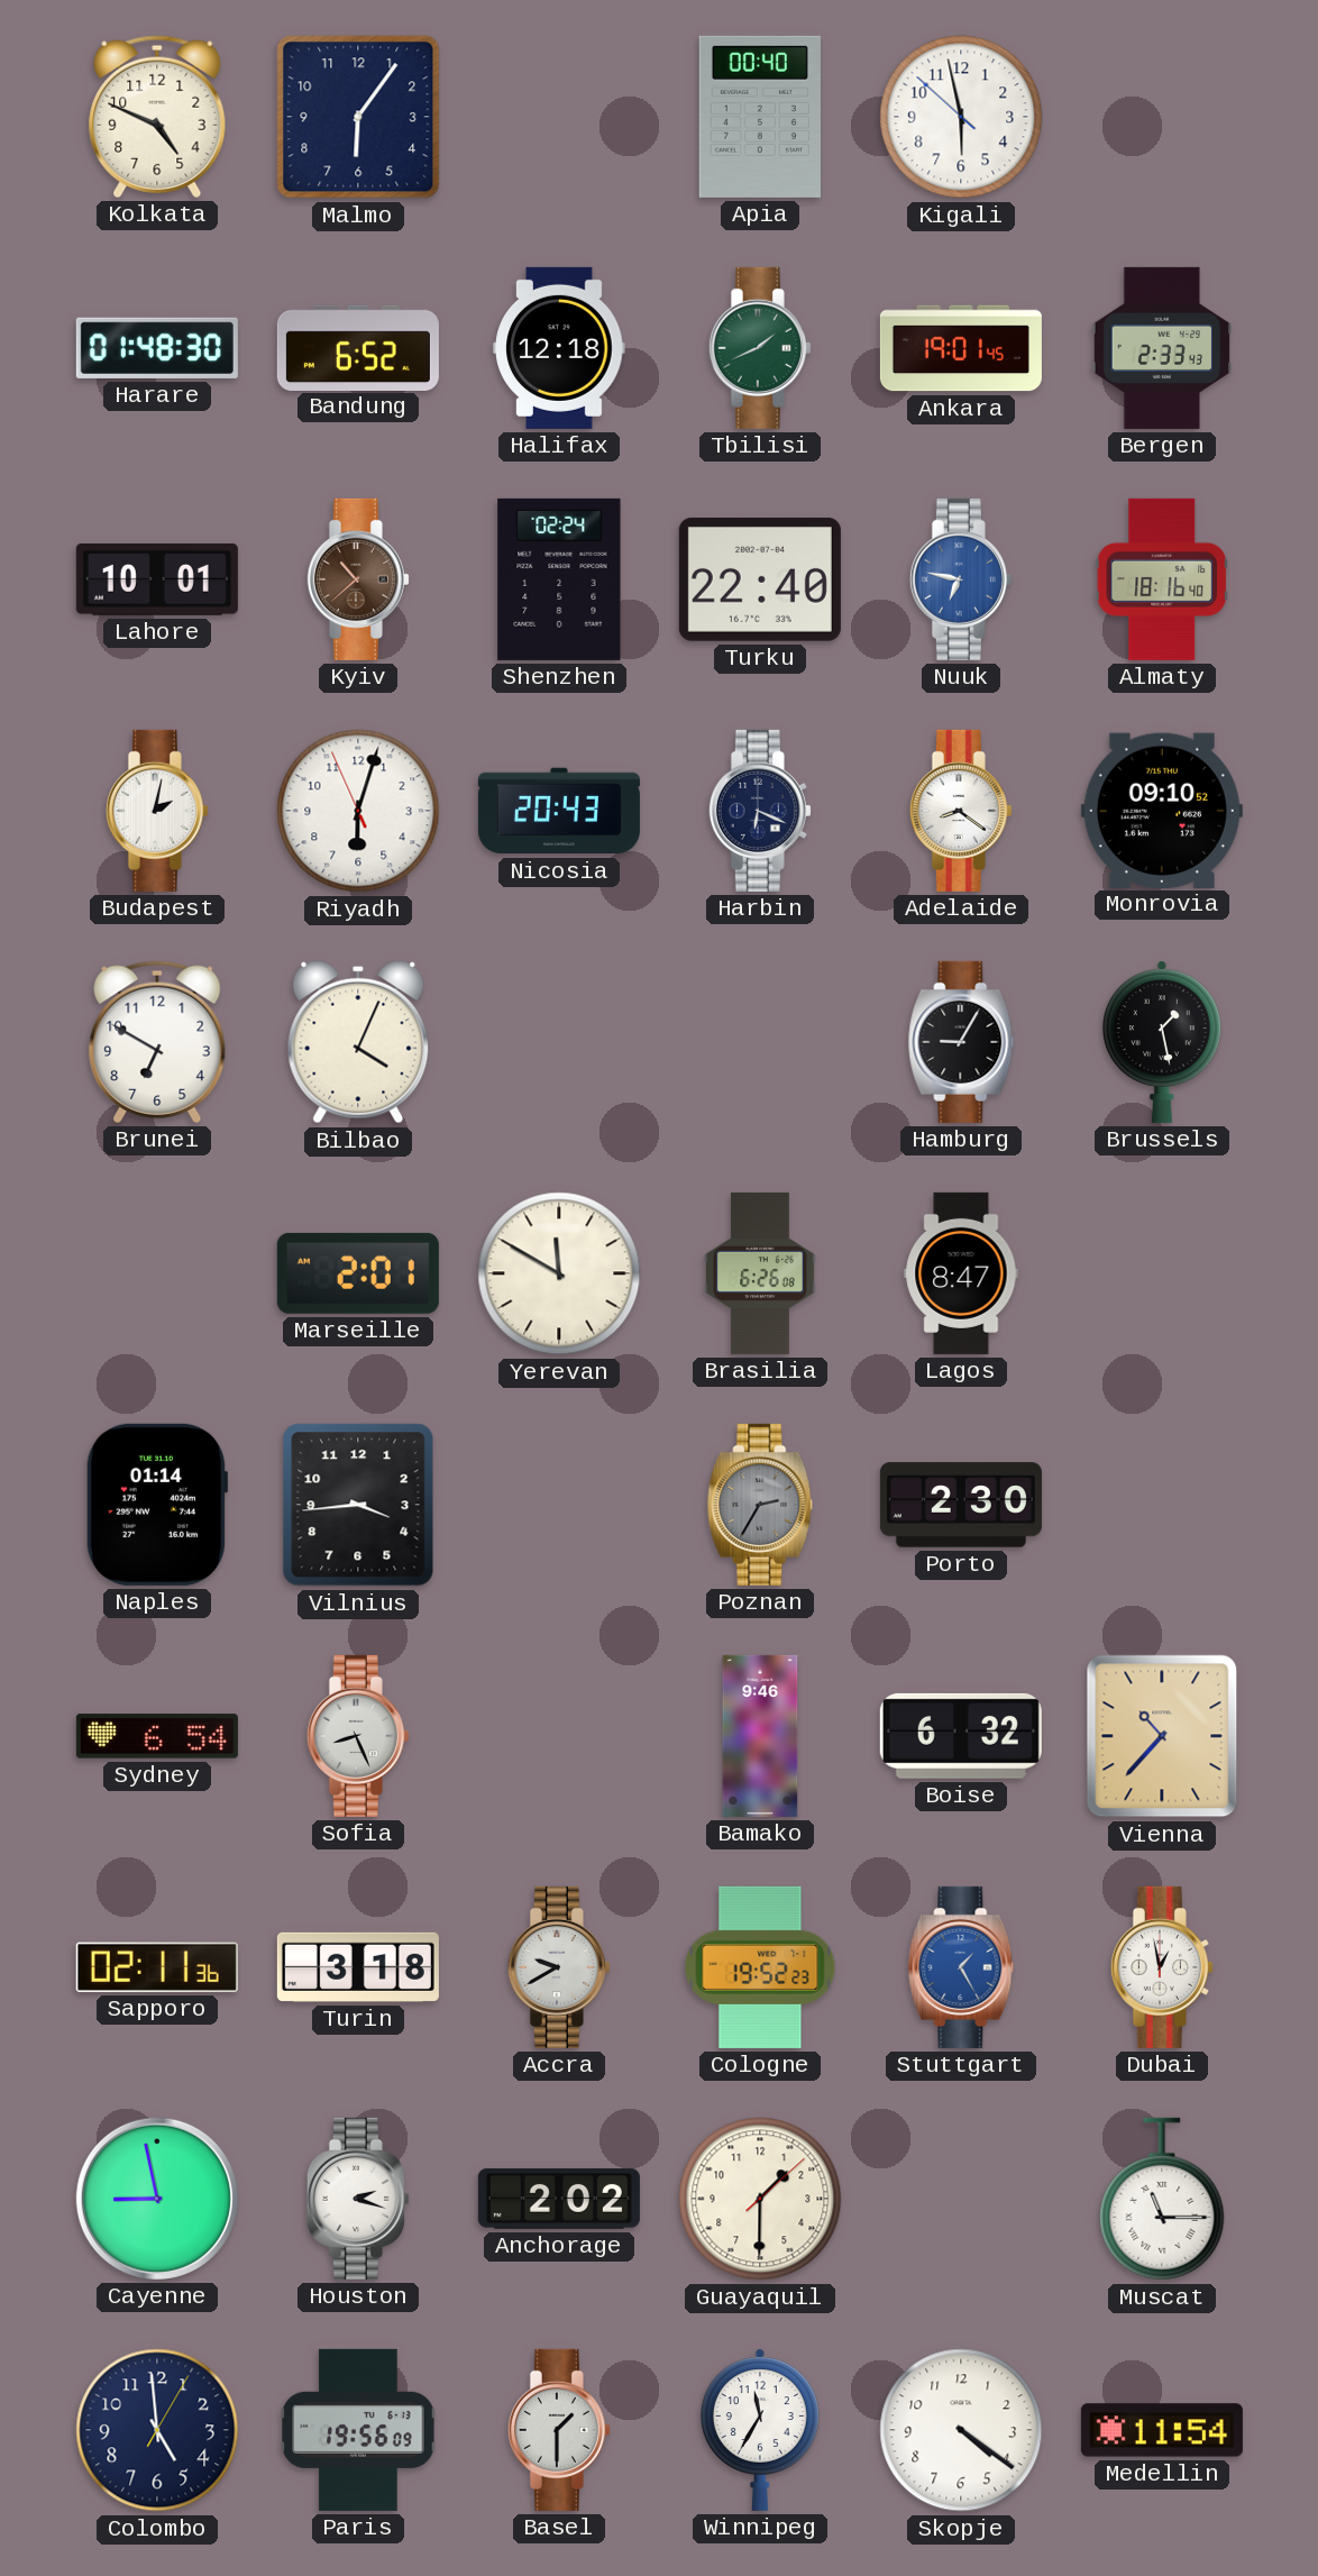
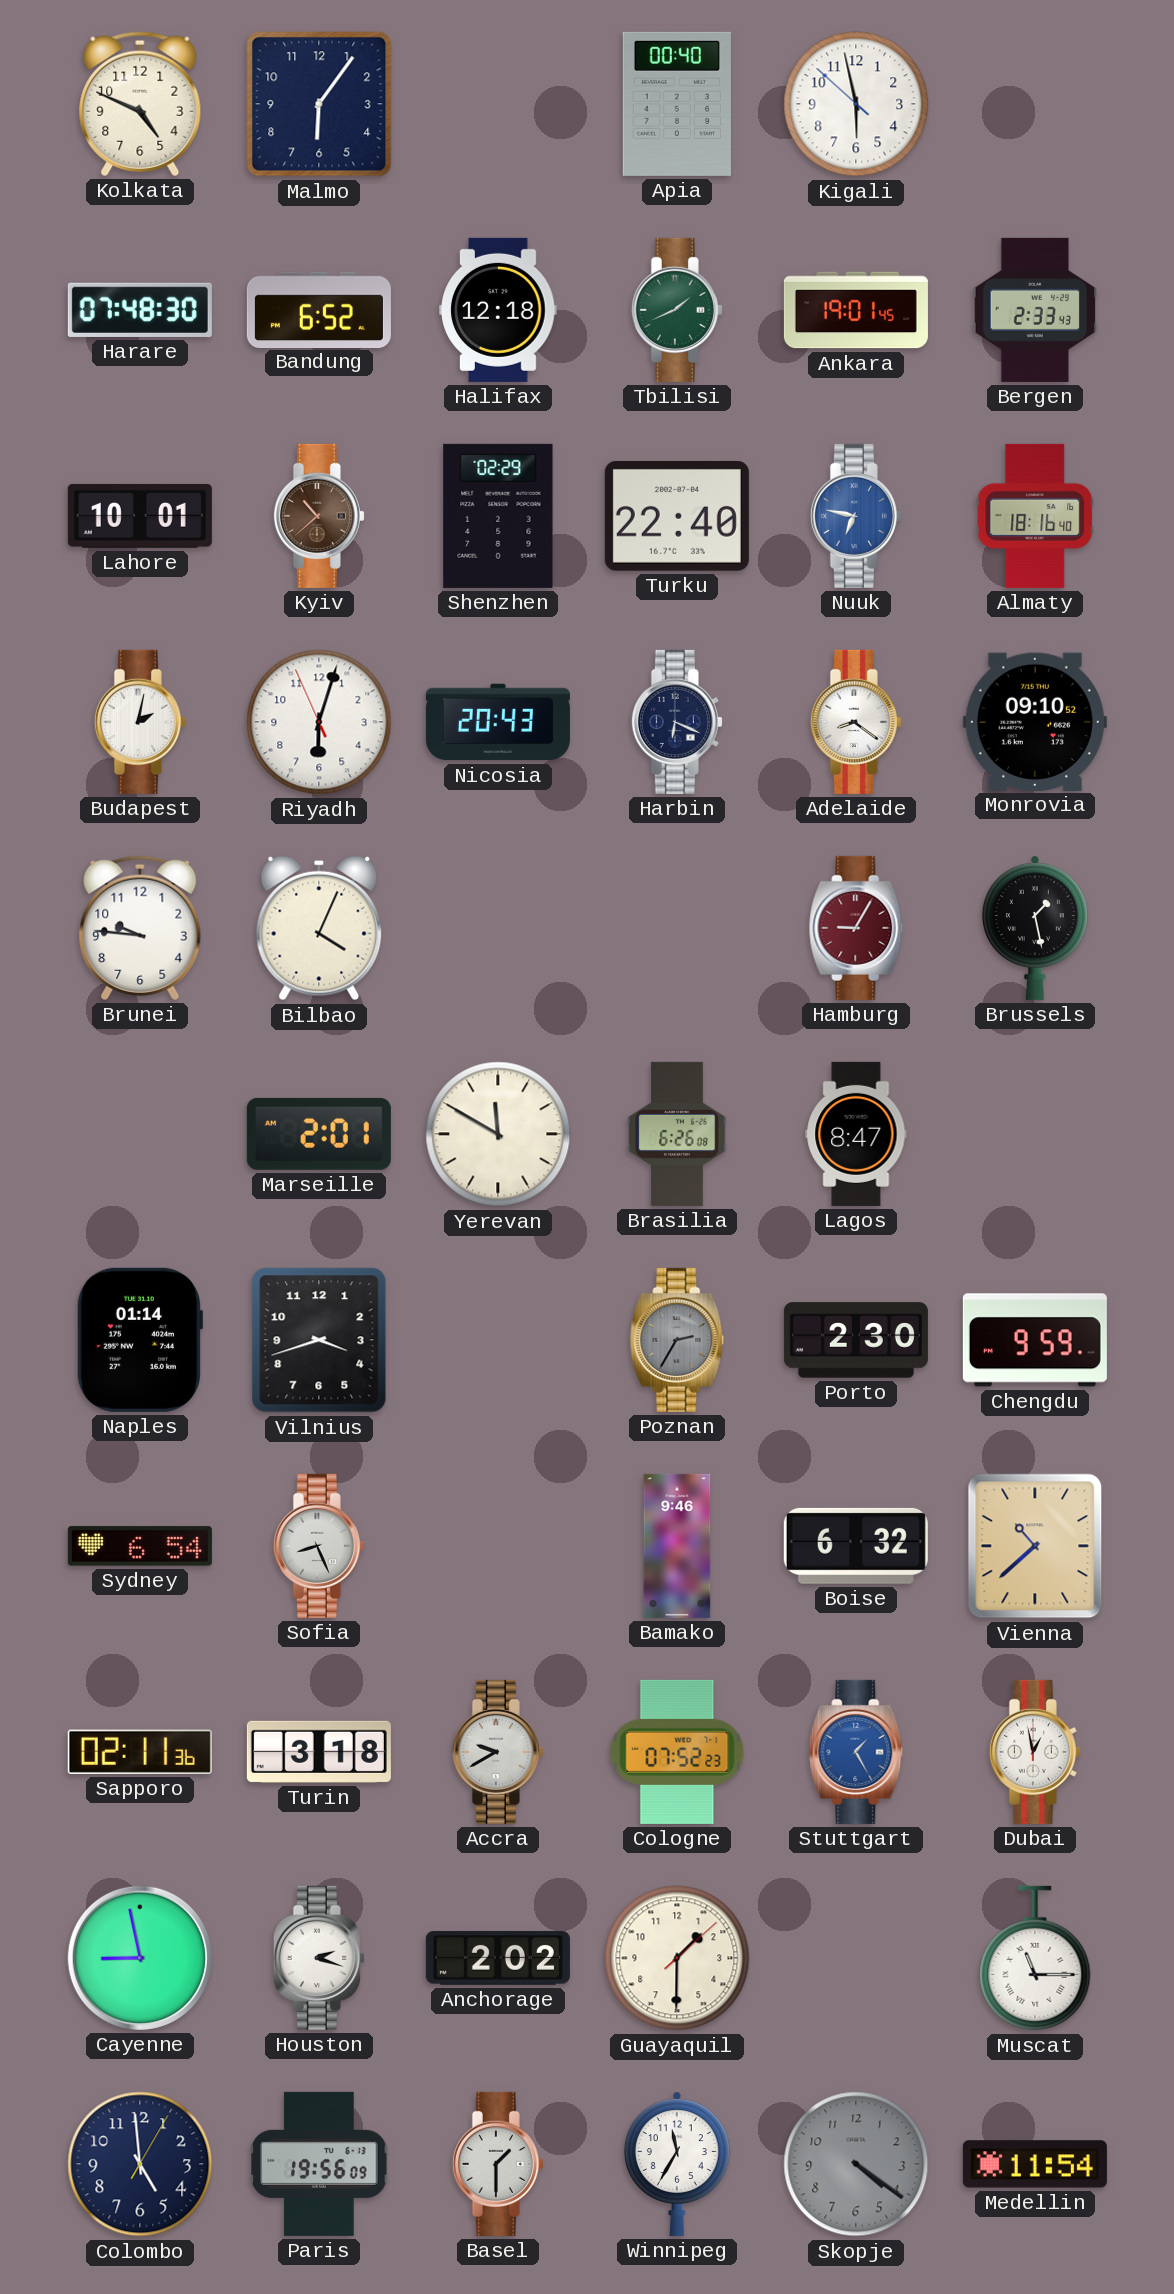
Harare: 01:48 -> 07:48 (140, 310)
Shenzhen: 02:24 -> 02:29 (498, 516)
Brunei: 6:50 -> 9:46 (140, 928)
Hamburg dial: black -> burgundy (856, 928)
Vilnius: 3:44 -> 3:42 (319, 1340)
Chengdu: none -> 9:59 (1035, 1340)
Vienna: 10:37 -> 10:38 (1035, 1546)
Cologne: 19:52 -> 07:52 (677, 1752)
Skopje dial: white -> grey (856, 2164)
